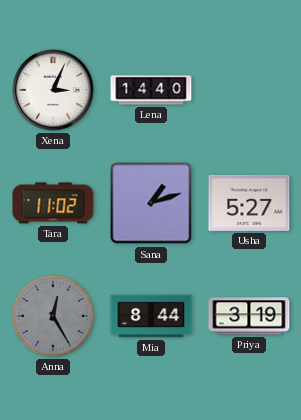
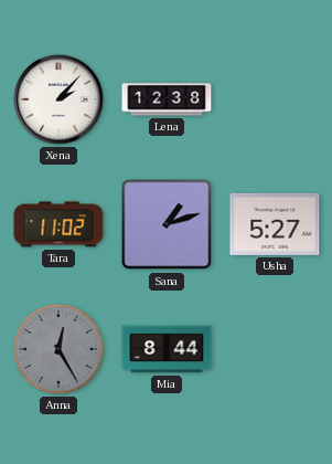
Xena: 3:04 -> 2:07 (58, 99)
Lena: 14:40 -> 12:38 (167, 99)
Priya: 3:19 -> none (249, 316)
